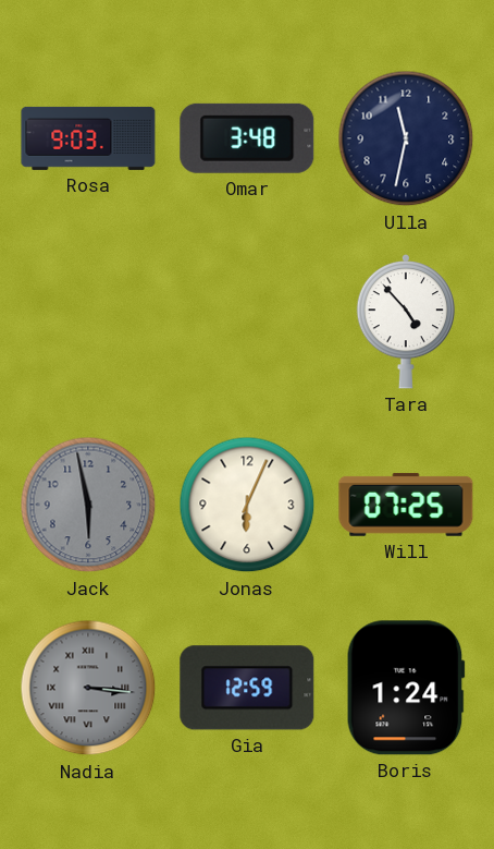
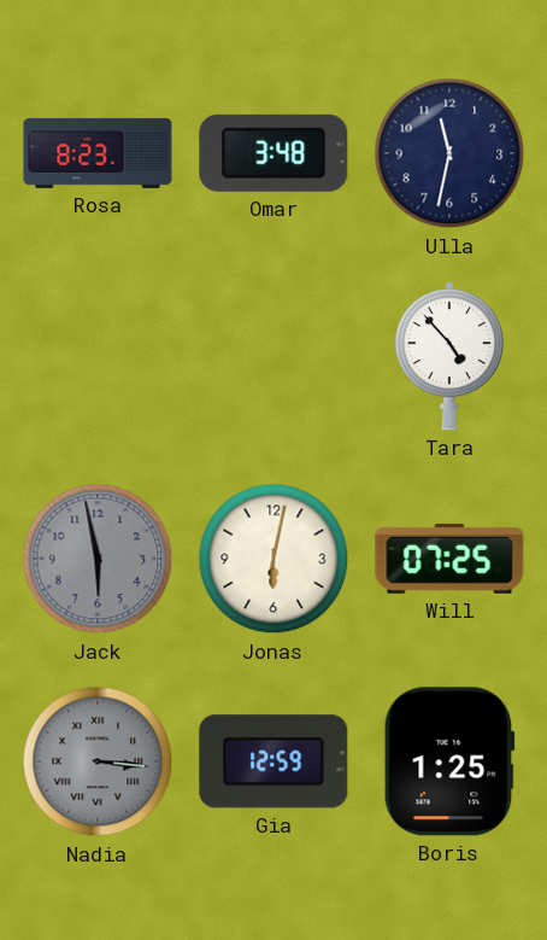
Rosa: 9:03 -> 8:23 (98, 153)
Jonas: 6:04 -> 6:02 (273, 559)
Boris: 1:24 -> 1:25 (449, 761)
